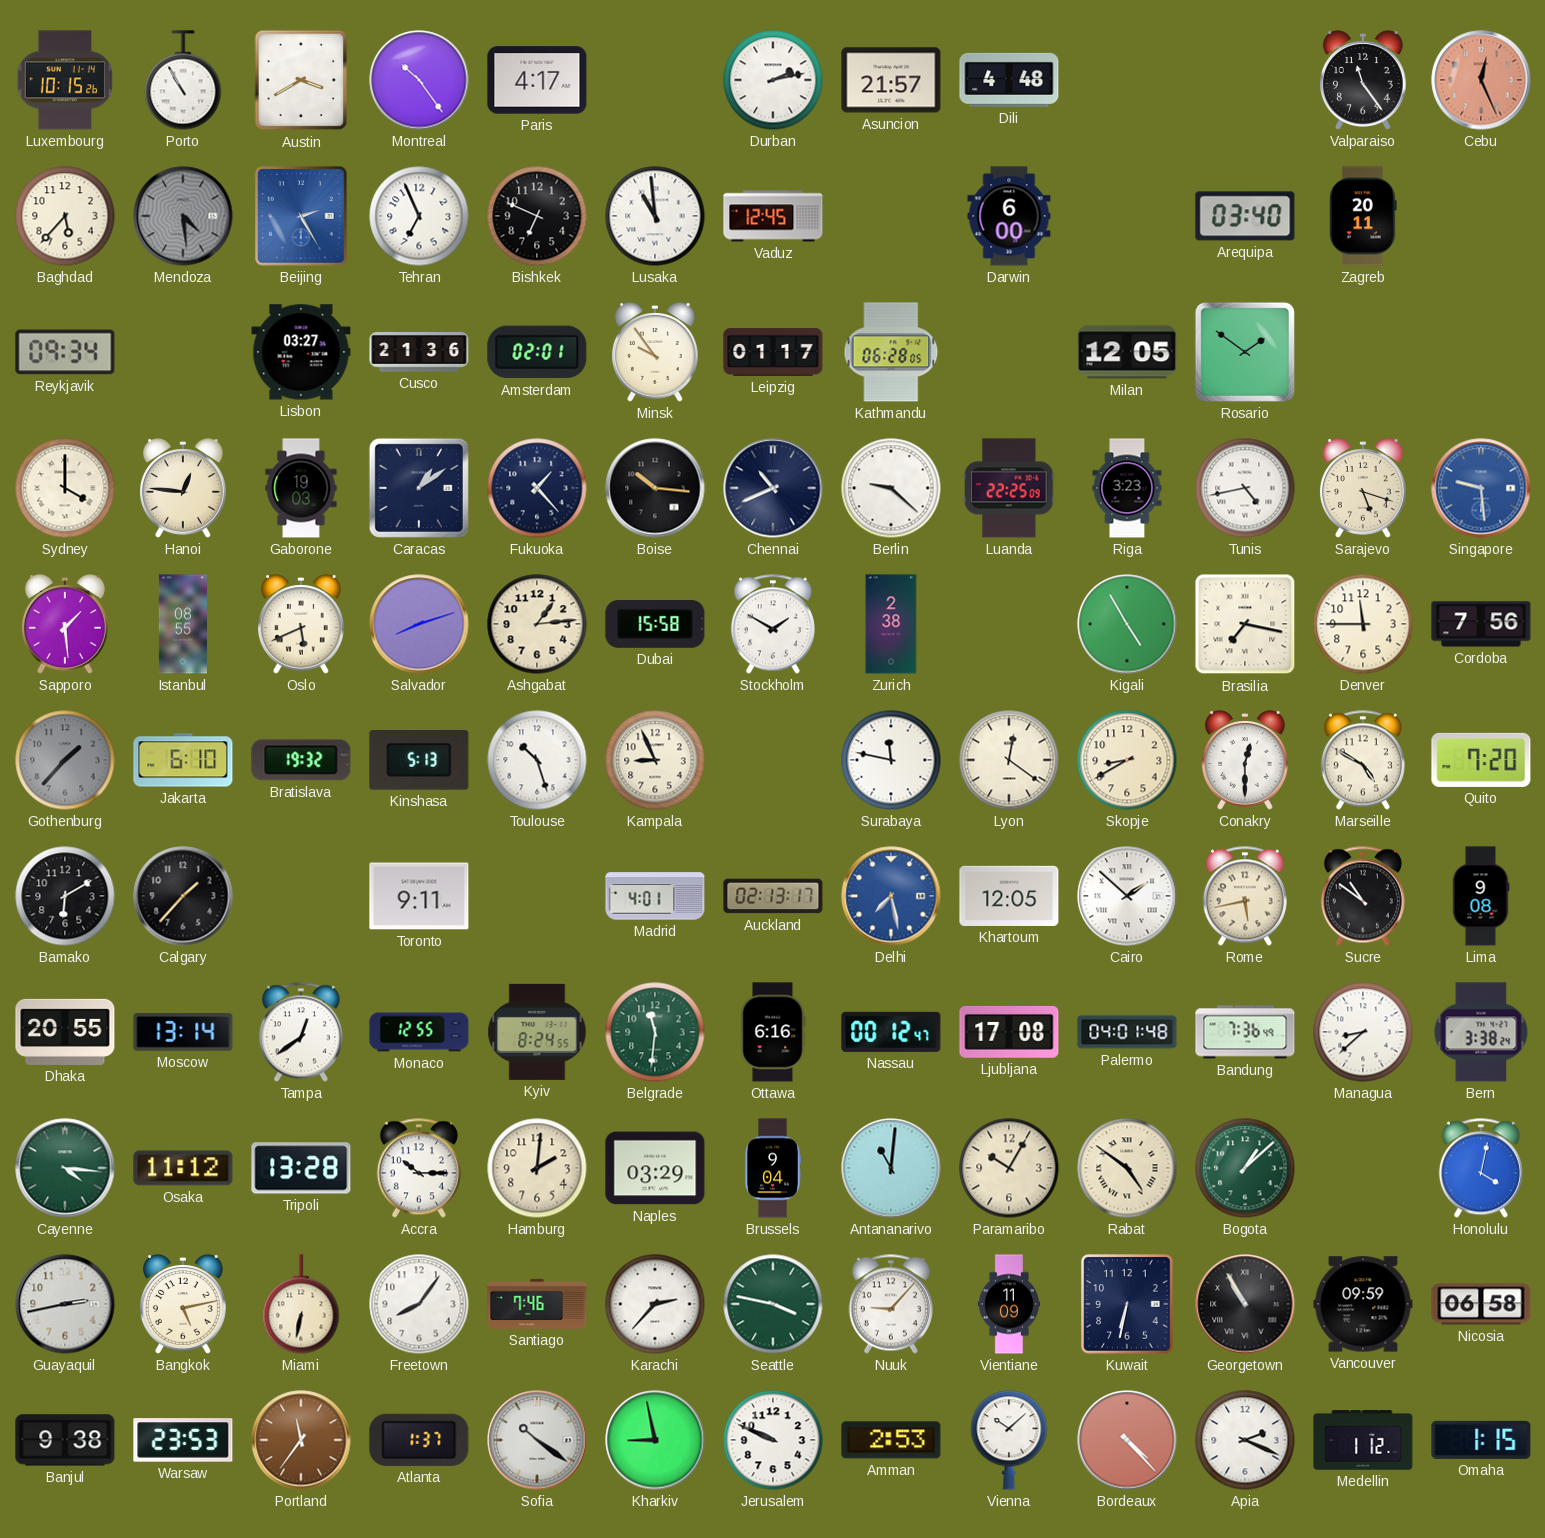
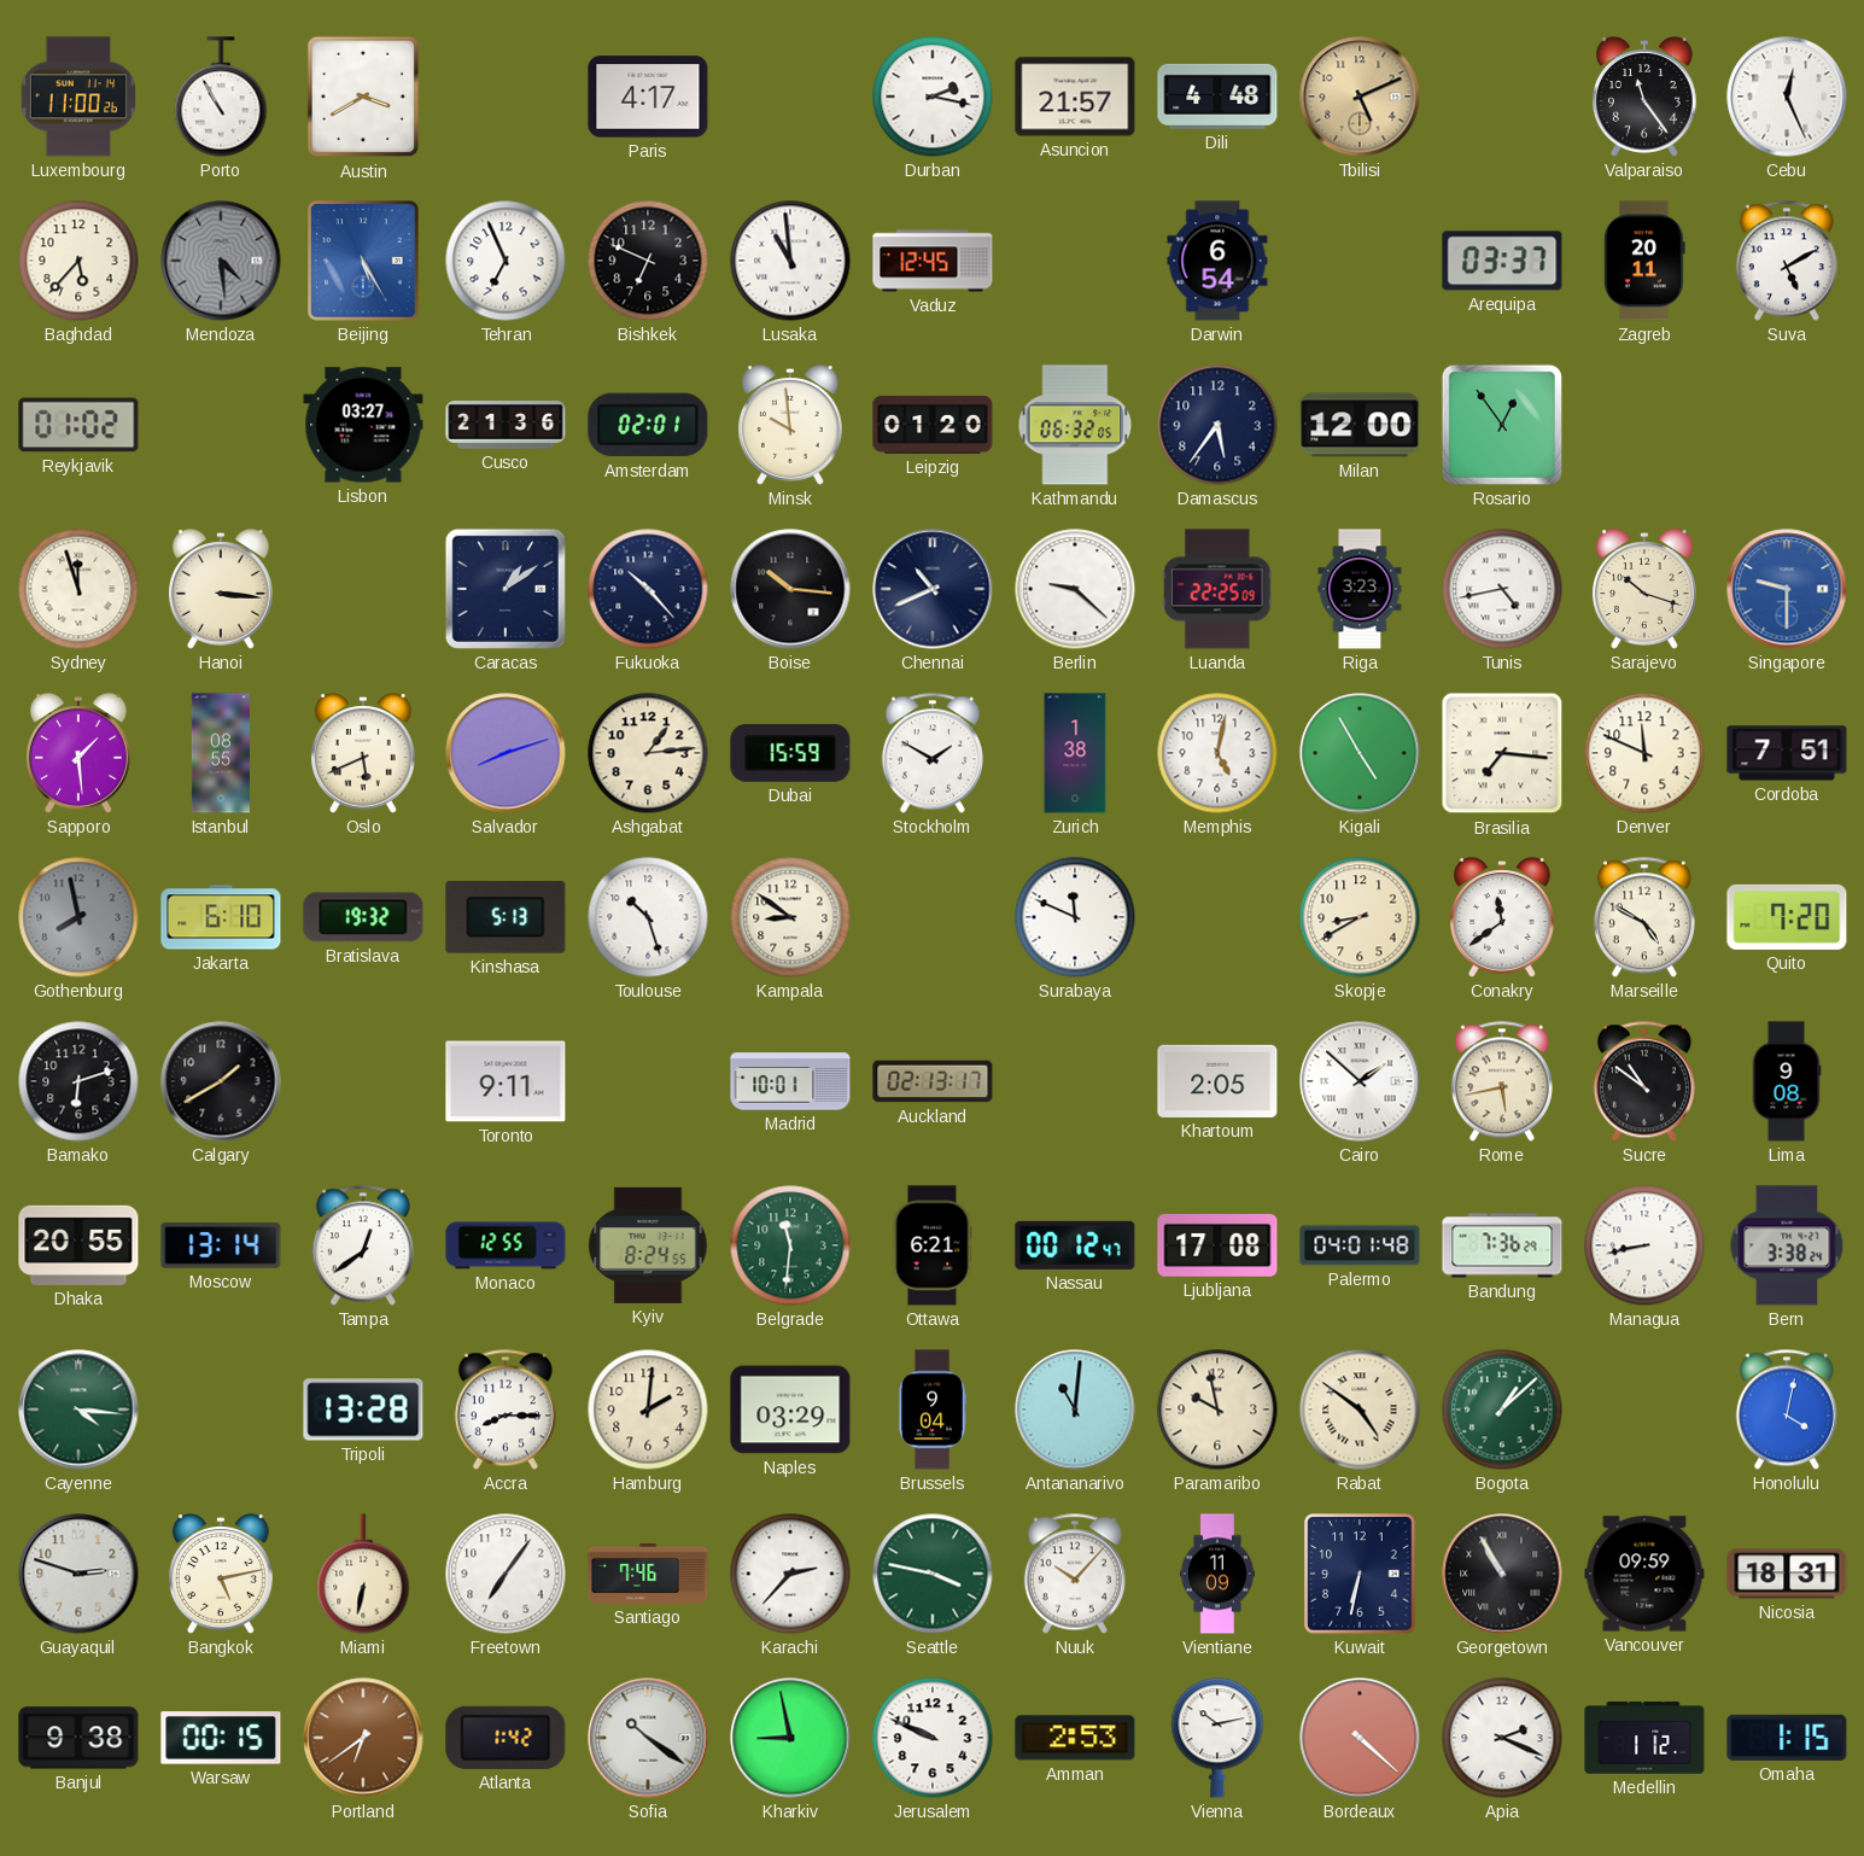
Luxembourg: 10:15 -> 11:00 (78, 97)
Montreal: 10:24 -> none (419, 80)
Durban: 2:13 -> 2:17 (933, 97)
Tbilisi: none -> 5:11 (1360, 97)
Cebu dial: salmon -> white (1787, 97)
Beijing: 2:25 -> 5:25 (363, 261)
Darwin: 6:00 -> 6:54 (1217, 261)
Arequipa: 03:40 -> 03:37 (1502, 261)
Suva: none -> 5:10 (1787, 261)
Reykjavik: 09:34 -> 01:02 (78, 425)
Minsk: 9:54 -> 9:59 (790, 425)
Leipzig: 01:17 -> 01:20 (933, 425)
Kathmandu: 06:28 -> 06:32 (1075, 425)
Damascus: none -> 5:36 (1217, 425)
Milan: 12:05 -> 12:00 (1360, 425)
Rosario: 1:51 -> 12:54 (1502, 425)
Sydney: 4:00 -> 11:57 (78, 589)
Hanoi: 12:46 -> 3:16 (221, 589)
Gaborone: 19:03 -> none (301, 488)
Fukuoka: 1:23 -> 10:23 (648, 589)
Sarajevo: 5:18 -> 10:18 (1644, 589)
Singapore: 9:29 -> 9:30 (1787, 589)
Dubai: 15:58 -> 15:59 (790, 753)
Zurich: 2:38 -> 1:38 (1075, 753)
Memphis: none -> 5:02 (1217, 753)
Brasilia: 7:17 -> 7:16 (1502, 753)
Denver: 11:45 -> 11:49 (1644, 753)
Cordoba: 7:56 -> 7:51 (1787, 753)
Gothenburg: 1:37 -> 7:58 (78, 917)
Kampala: 8:56 -> 8:51 (790, 917)
Surabaya: 11:47 -> 11:49 (1075, 917)
Lyon: 12:21 -> none (1009, 760)
Conakry: 12:30 -> 11:39 (1502, 917)
Bamako: 6:10 -> 6:12 (78, 1081)
Calgary: 1:37 -> 1:40 (221, 1081)
Madrid: 4:01 -> 10:01 (790, 1081)
Delhi: 7:28 -> none (891, 896)
Khartoum: 12:05 -> 2:05 (1217, 1081)
Ottawa: 6:16 -> 6:21 (933, 1245)
Bandung: 7:36:49 -> 7:36:29 (1502, 1245)
Managua: 8:38 -> 8:43 (1644, 1245)
Osaka: 11:12 -> none (183, 1168)
Accra: 10:15 -> 8:15 (506, 1409)
Paramaribo: 10:05 -> 9:58 (1217, 1409)
Guayaquil: 2:43 -> 2:48 (78, 1574)
Freetown: 8:06 -> 7:06 (506, 1574)
Nuuk: 9:07 -> 10:07 (1075, 1574)
Nicosia: 06:58 -> 18:31 (1787, 1574)
Warsaw: 23:53 -> 00:15 (221, 1738)
Portland: 11:36 -> 6:39 (363, 1738)
Atlanta: 1:37 -> 1:42 (506, 1738)
Vienna: 10:08 -> 10:13 (1217, 1738)
Bordeaux: 4:23 -> 4:22 (1360, 1738)
